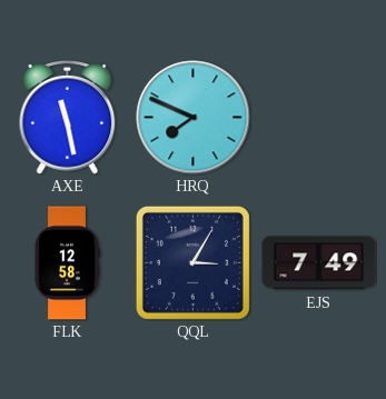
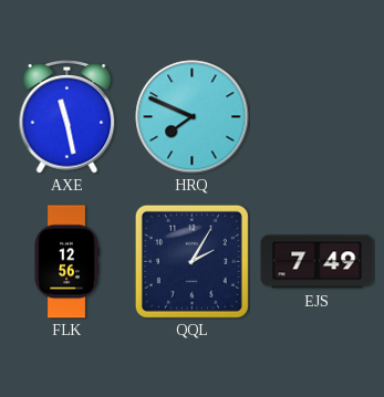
FLK: 12:58 -> 12:56 (66, 262)
QQL: 3:05 -> 2:05 (191, 261)
